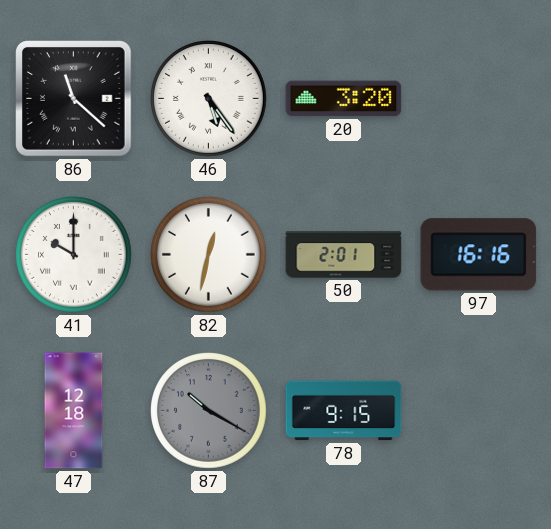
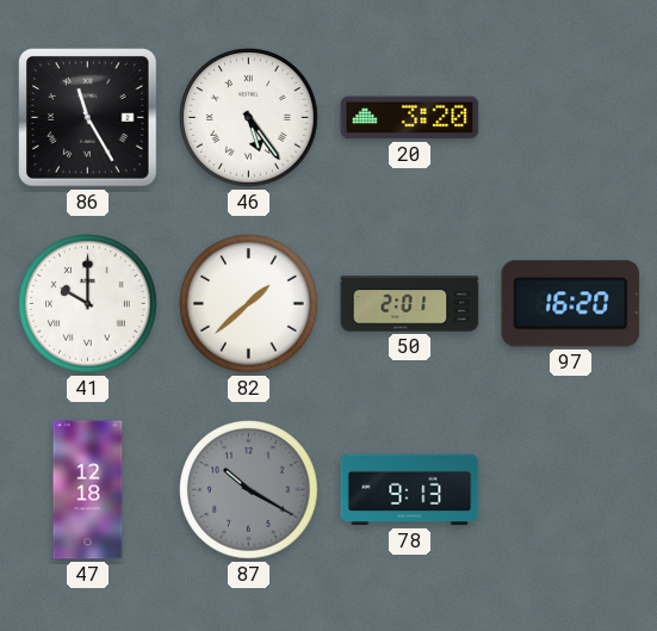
86: 11:22 -> 11:25 (88, 118)
82: 12:32 -> 1:38 (249, 304)
97: 16:16 -> 16:20 (571, 304)
78: 9:15 -> 9:13 (410, 490)
